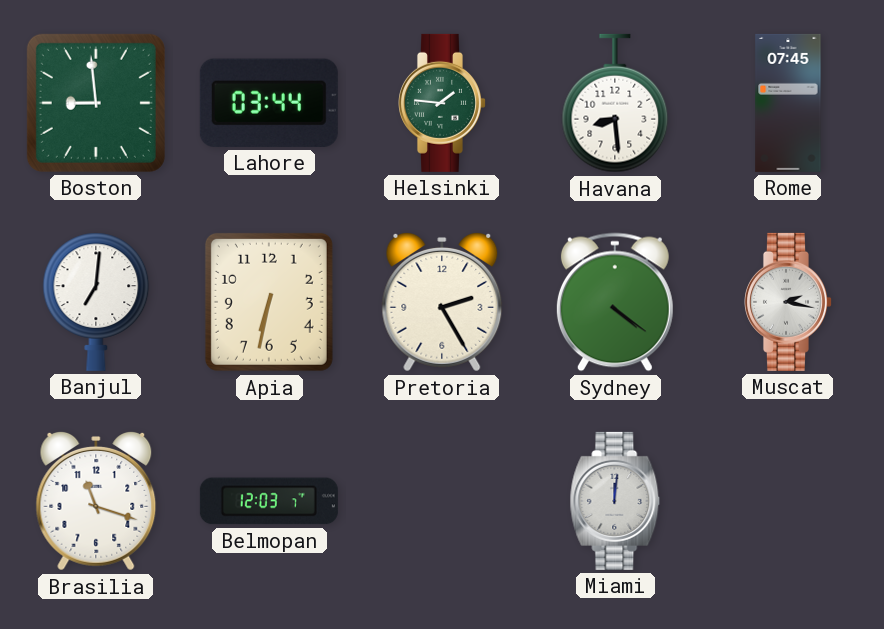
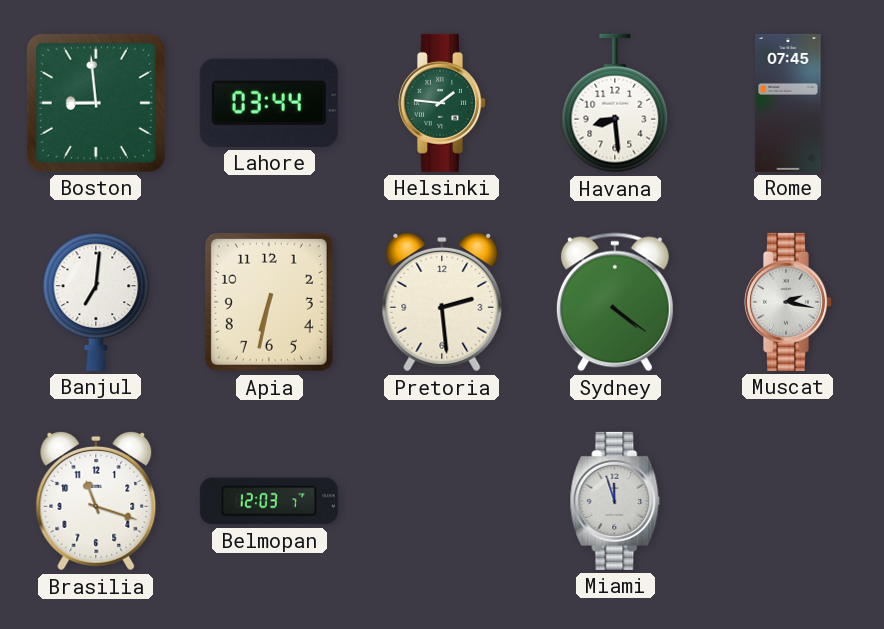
Pretoria: 2:25 -> 2:29 (442, 302)
Miami: 12:01 -> 11:57 (615, 501)
